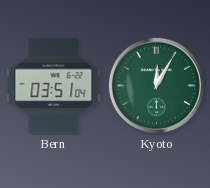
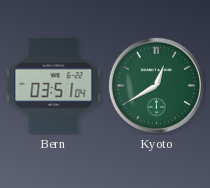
Kyoto: 12:05 -> 12:40 (156, 85)
